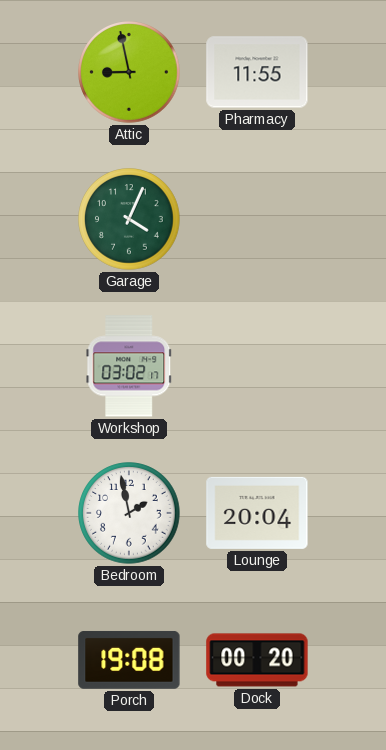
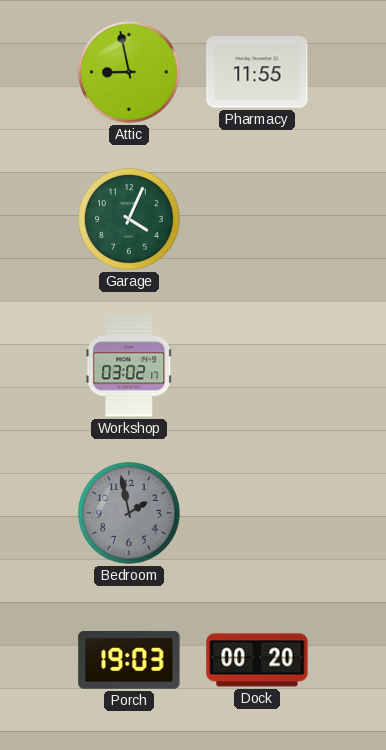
Bedroom dial: white -> grey (129, 513)
Lounge: 20:04 -> none (257, 513)
Porch: 19:08 -> 19:03 (129, 660)
